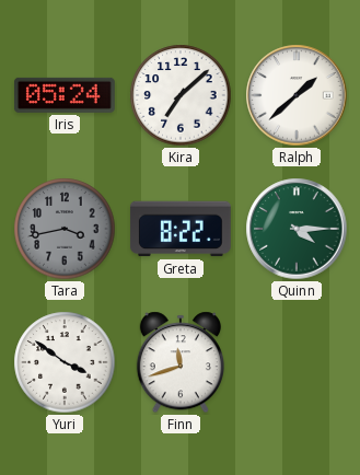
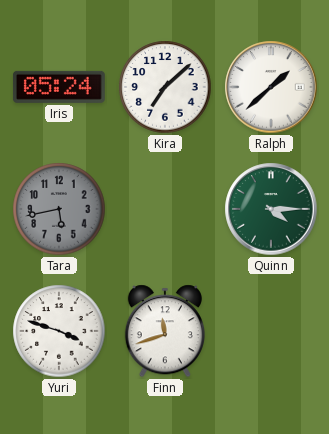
Tara: 3:43 -> 5:43 (59, 209)
Greta: 8:22 -> none (181, 229)
Yuri: 3:51 -> 3:48 (59, 331)
